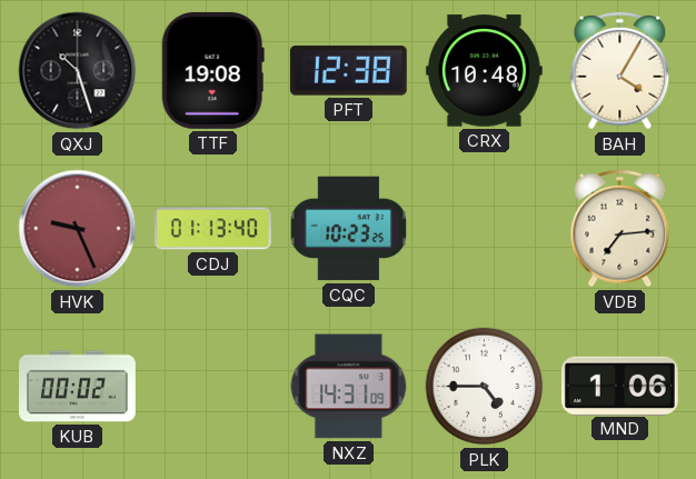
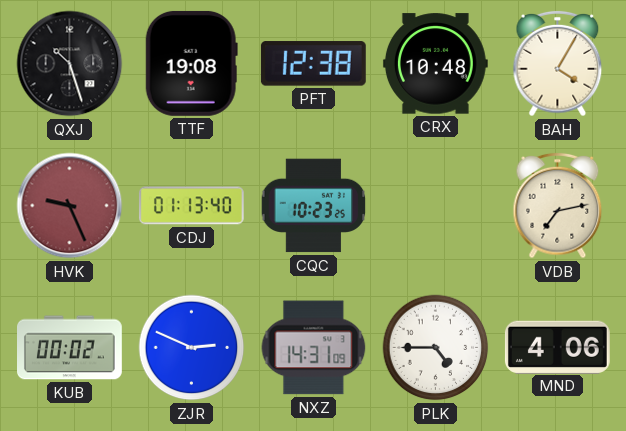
VDB: 7:14 -> 7:13 (558, 206)
ZJR: none -> 2:49 (192, 348)
MND: 1:06 -> 4:06 (557, 347)
